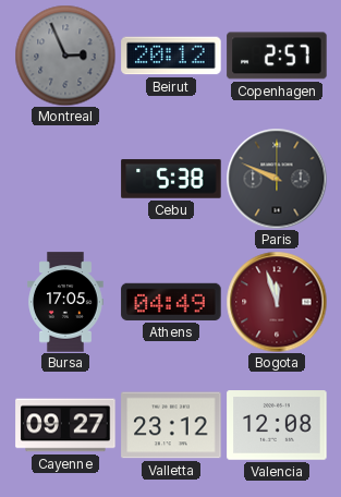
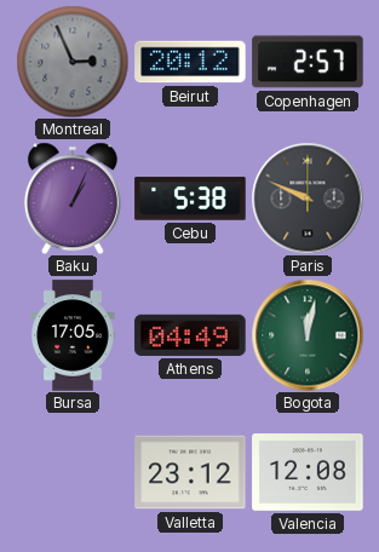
Baku: none -> 1:04 (73, 199)
Bogota: 11:57 -> 12:02 (308, 335)
Bogota dial: burgundy -> green (308, 335)
Cayenne: 09:27 -> none (65, 425)
